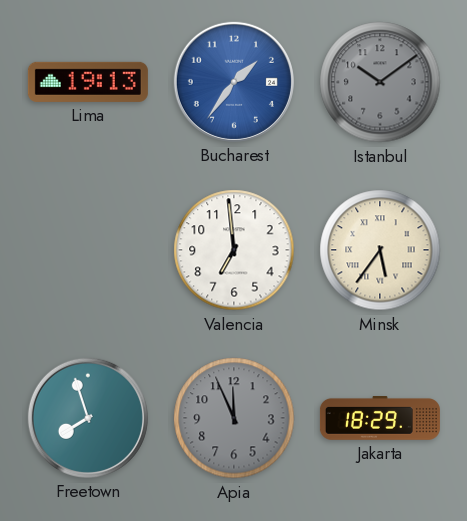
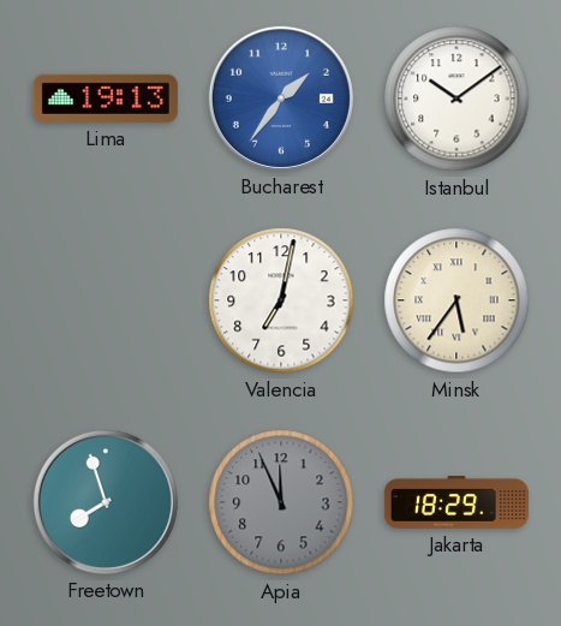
Istanbul dial: grey -> white (456, 99)
Valencia: 6:59 -> 7:02 (281, 300)
